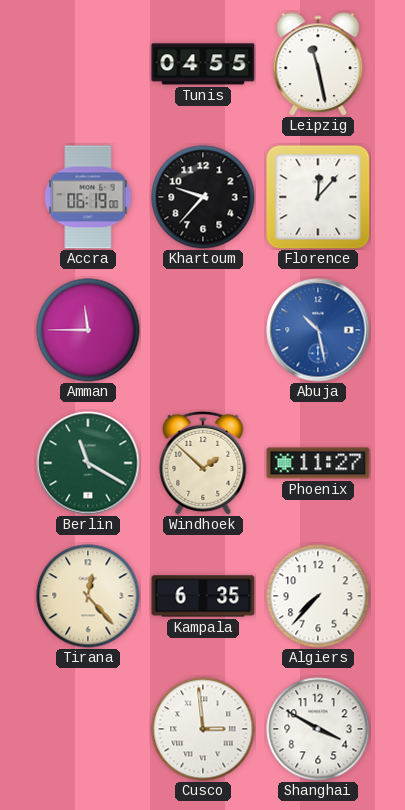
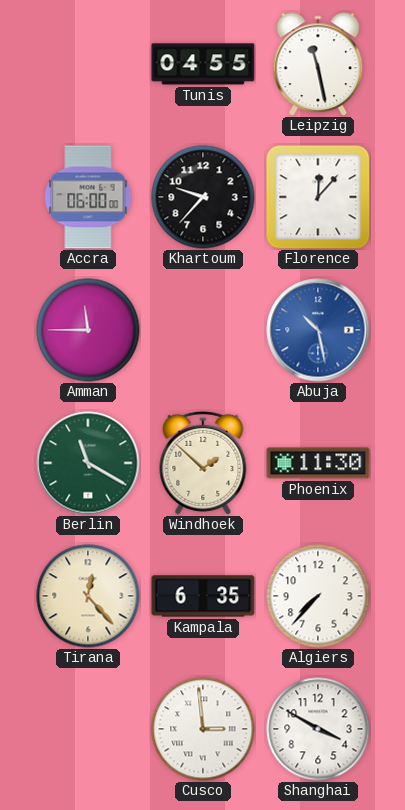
Accra: 06:19 -> 06:00 (88, 197)
Phoenix: 11:27 -> 11:30 (318, 463)
